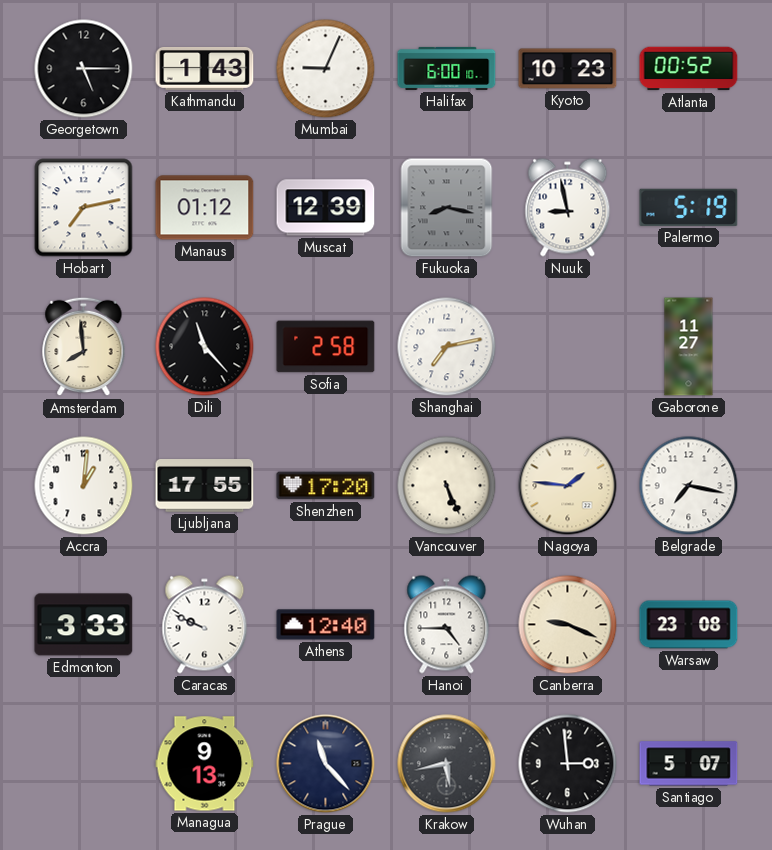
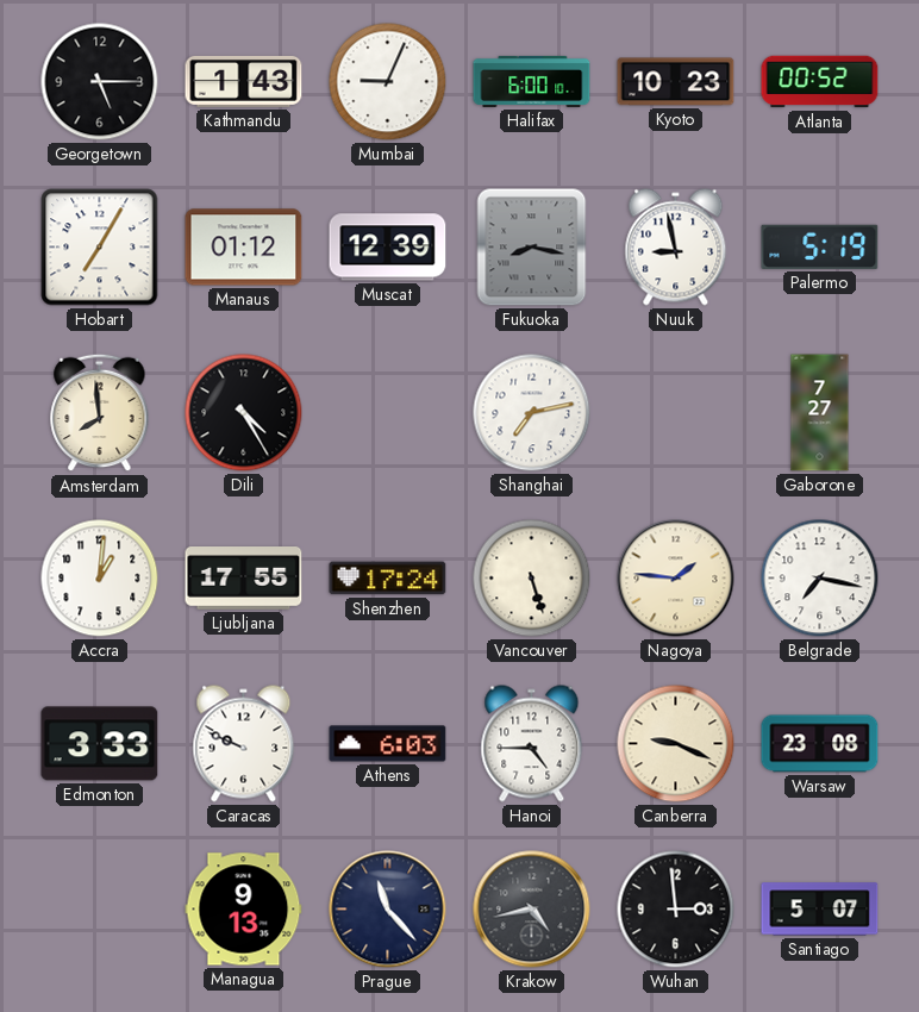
Hobart: 7:13 -> 7:05 (100, 248)
Dili: 11:23 -> 4:25 (244, 413)
Sofia: 2:58 -> none (326, 347)
Gaborone: 11:27 -> 7:27 (820, 413)
Shenzhen: 17:20 -> 17:24 (388, 579)
Vancouver: 5:26 -> 5:27 (532, 579)
Athens: 12:40 -> 6:03 (388, 744)
Krakow: 5:43 -> 4:43 (532, 910)
